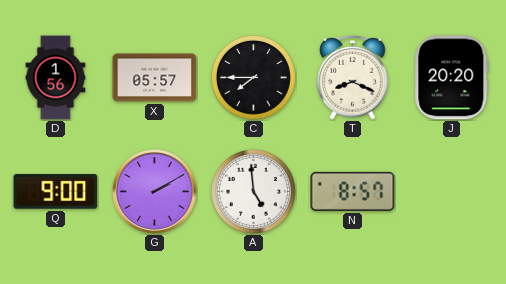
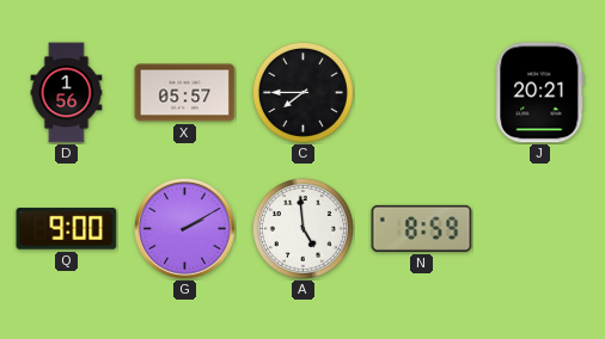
T: 8:19 -> none (353, 77)
J: 20:20 -> 20:21 (540, 93)
N: 8:57 -> 8:59 (422, 228)
